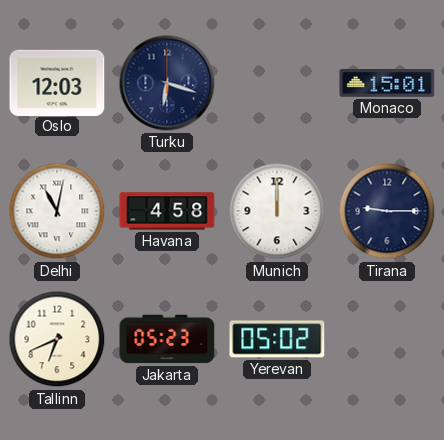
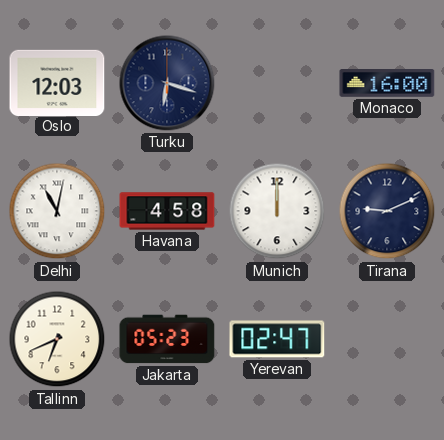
Monaco: 15:01 -> 16:00 (387, 84)
Tirana: 9:15 -> 9:11 (387, 211)
Yerevan: 05:02 -> 02:47 (277, 339)
